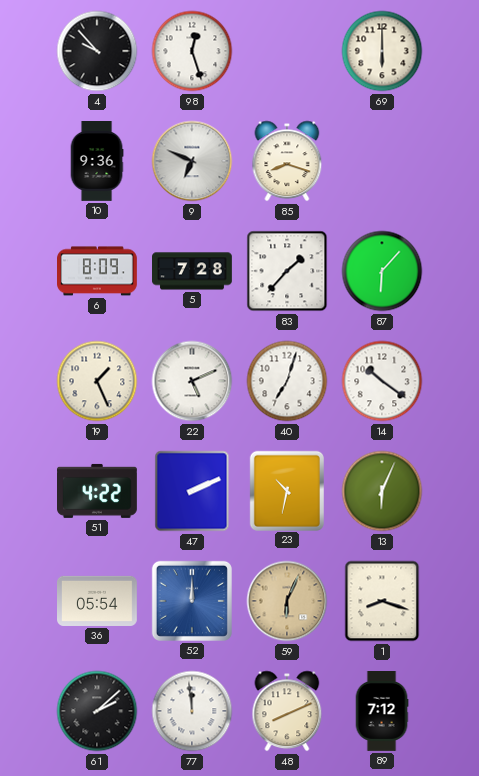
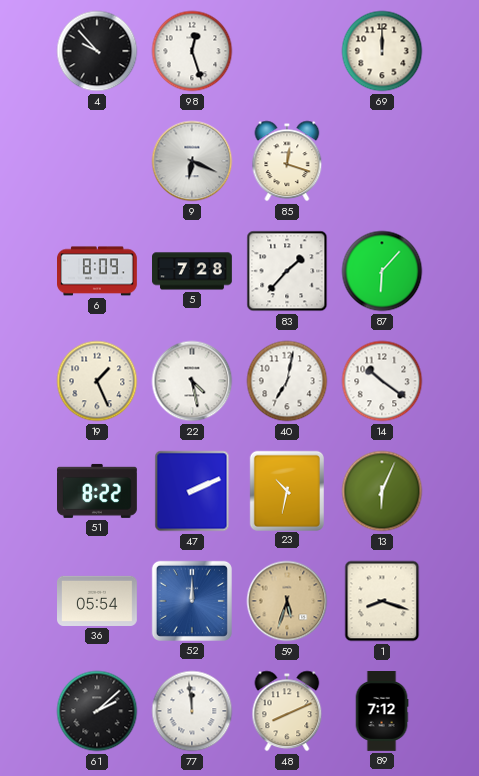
69: 6:00 -> 12:00 (382, 51)
10: 9:36 -> none (97, 162)
9: 6:49 -> 6:19 (192, 161)
85: 8:18 -> 12:18 (287, 161)
22: 5:11 -> 4:28 (192, 381)
40: 7:03 -> 7:02 (287, 381)
51: 4:22 -> 8:22 (98, 491)
59: 6:04 -> 5:33 (287, 601)
